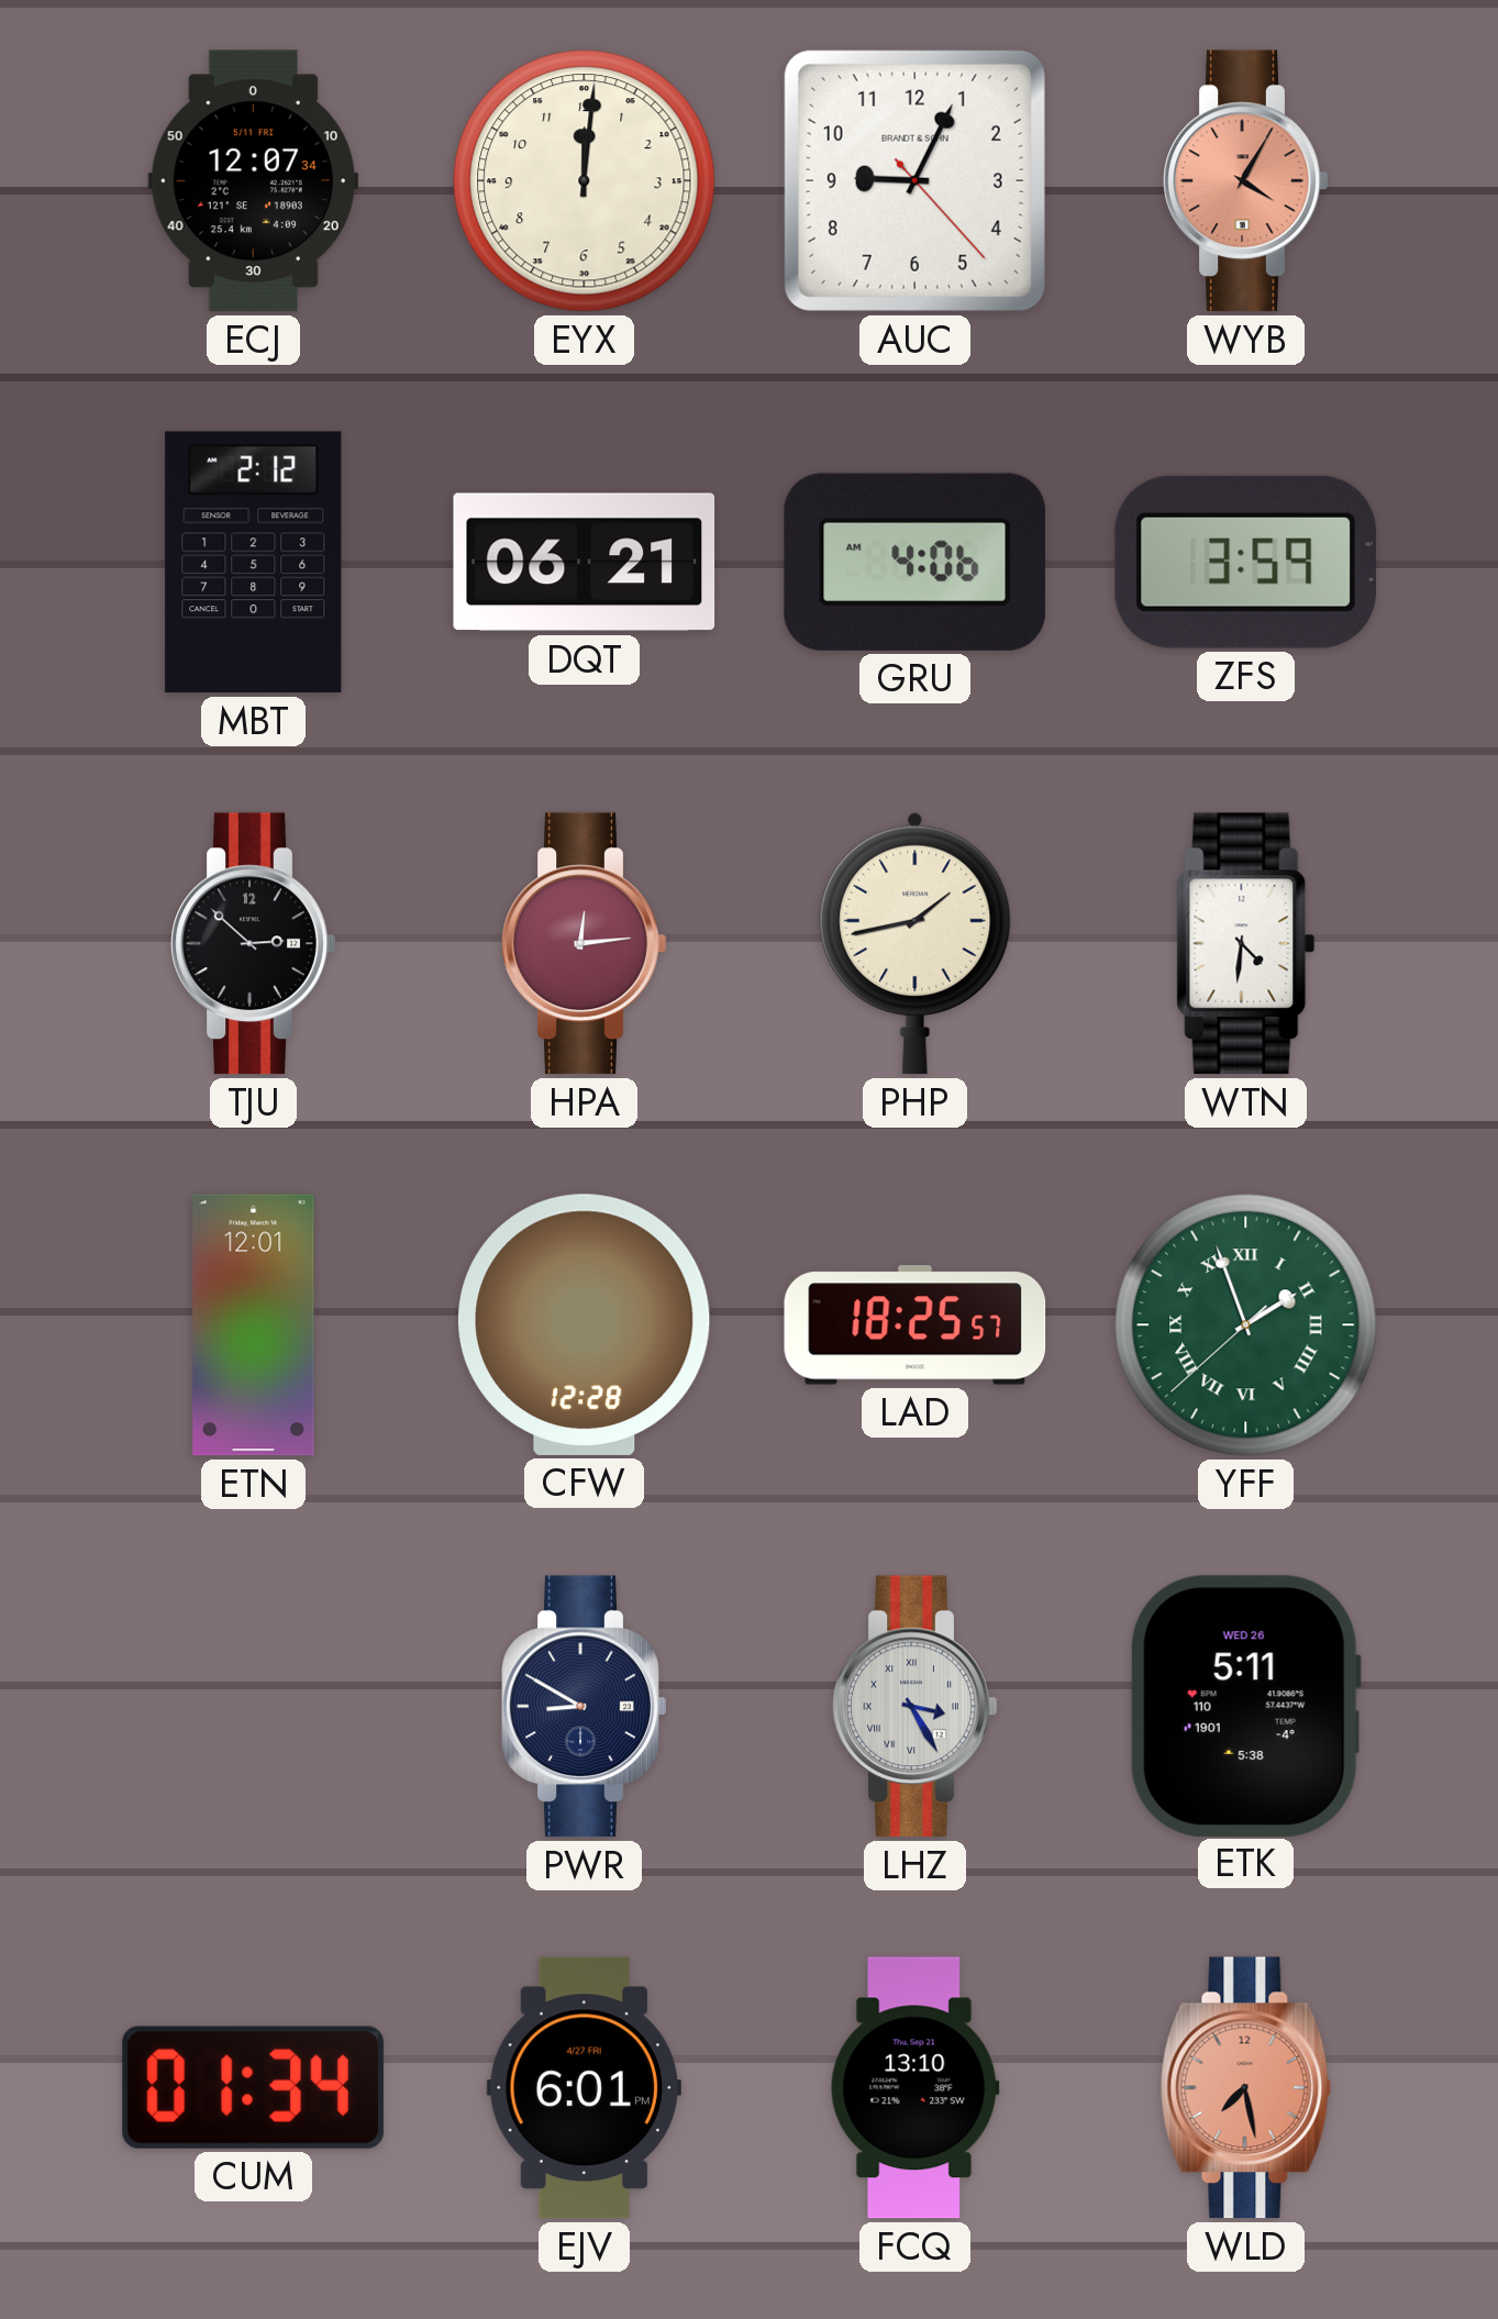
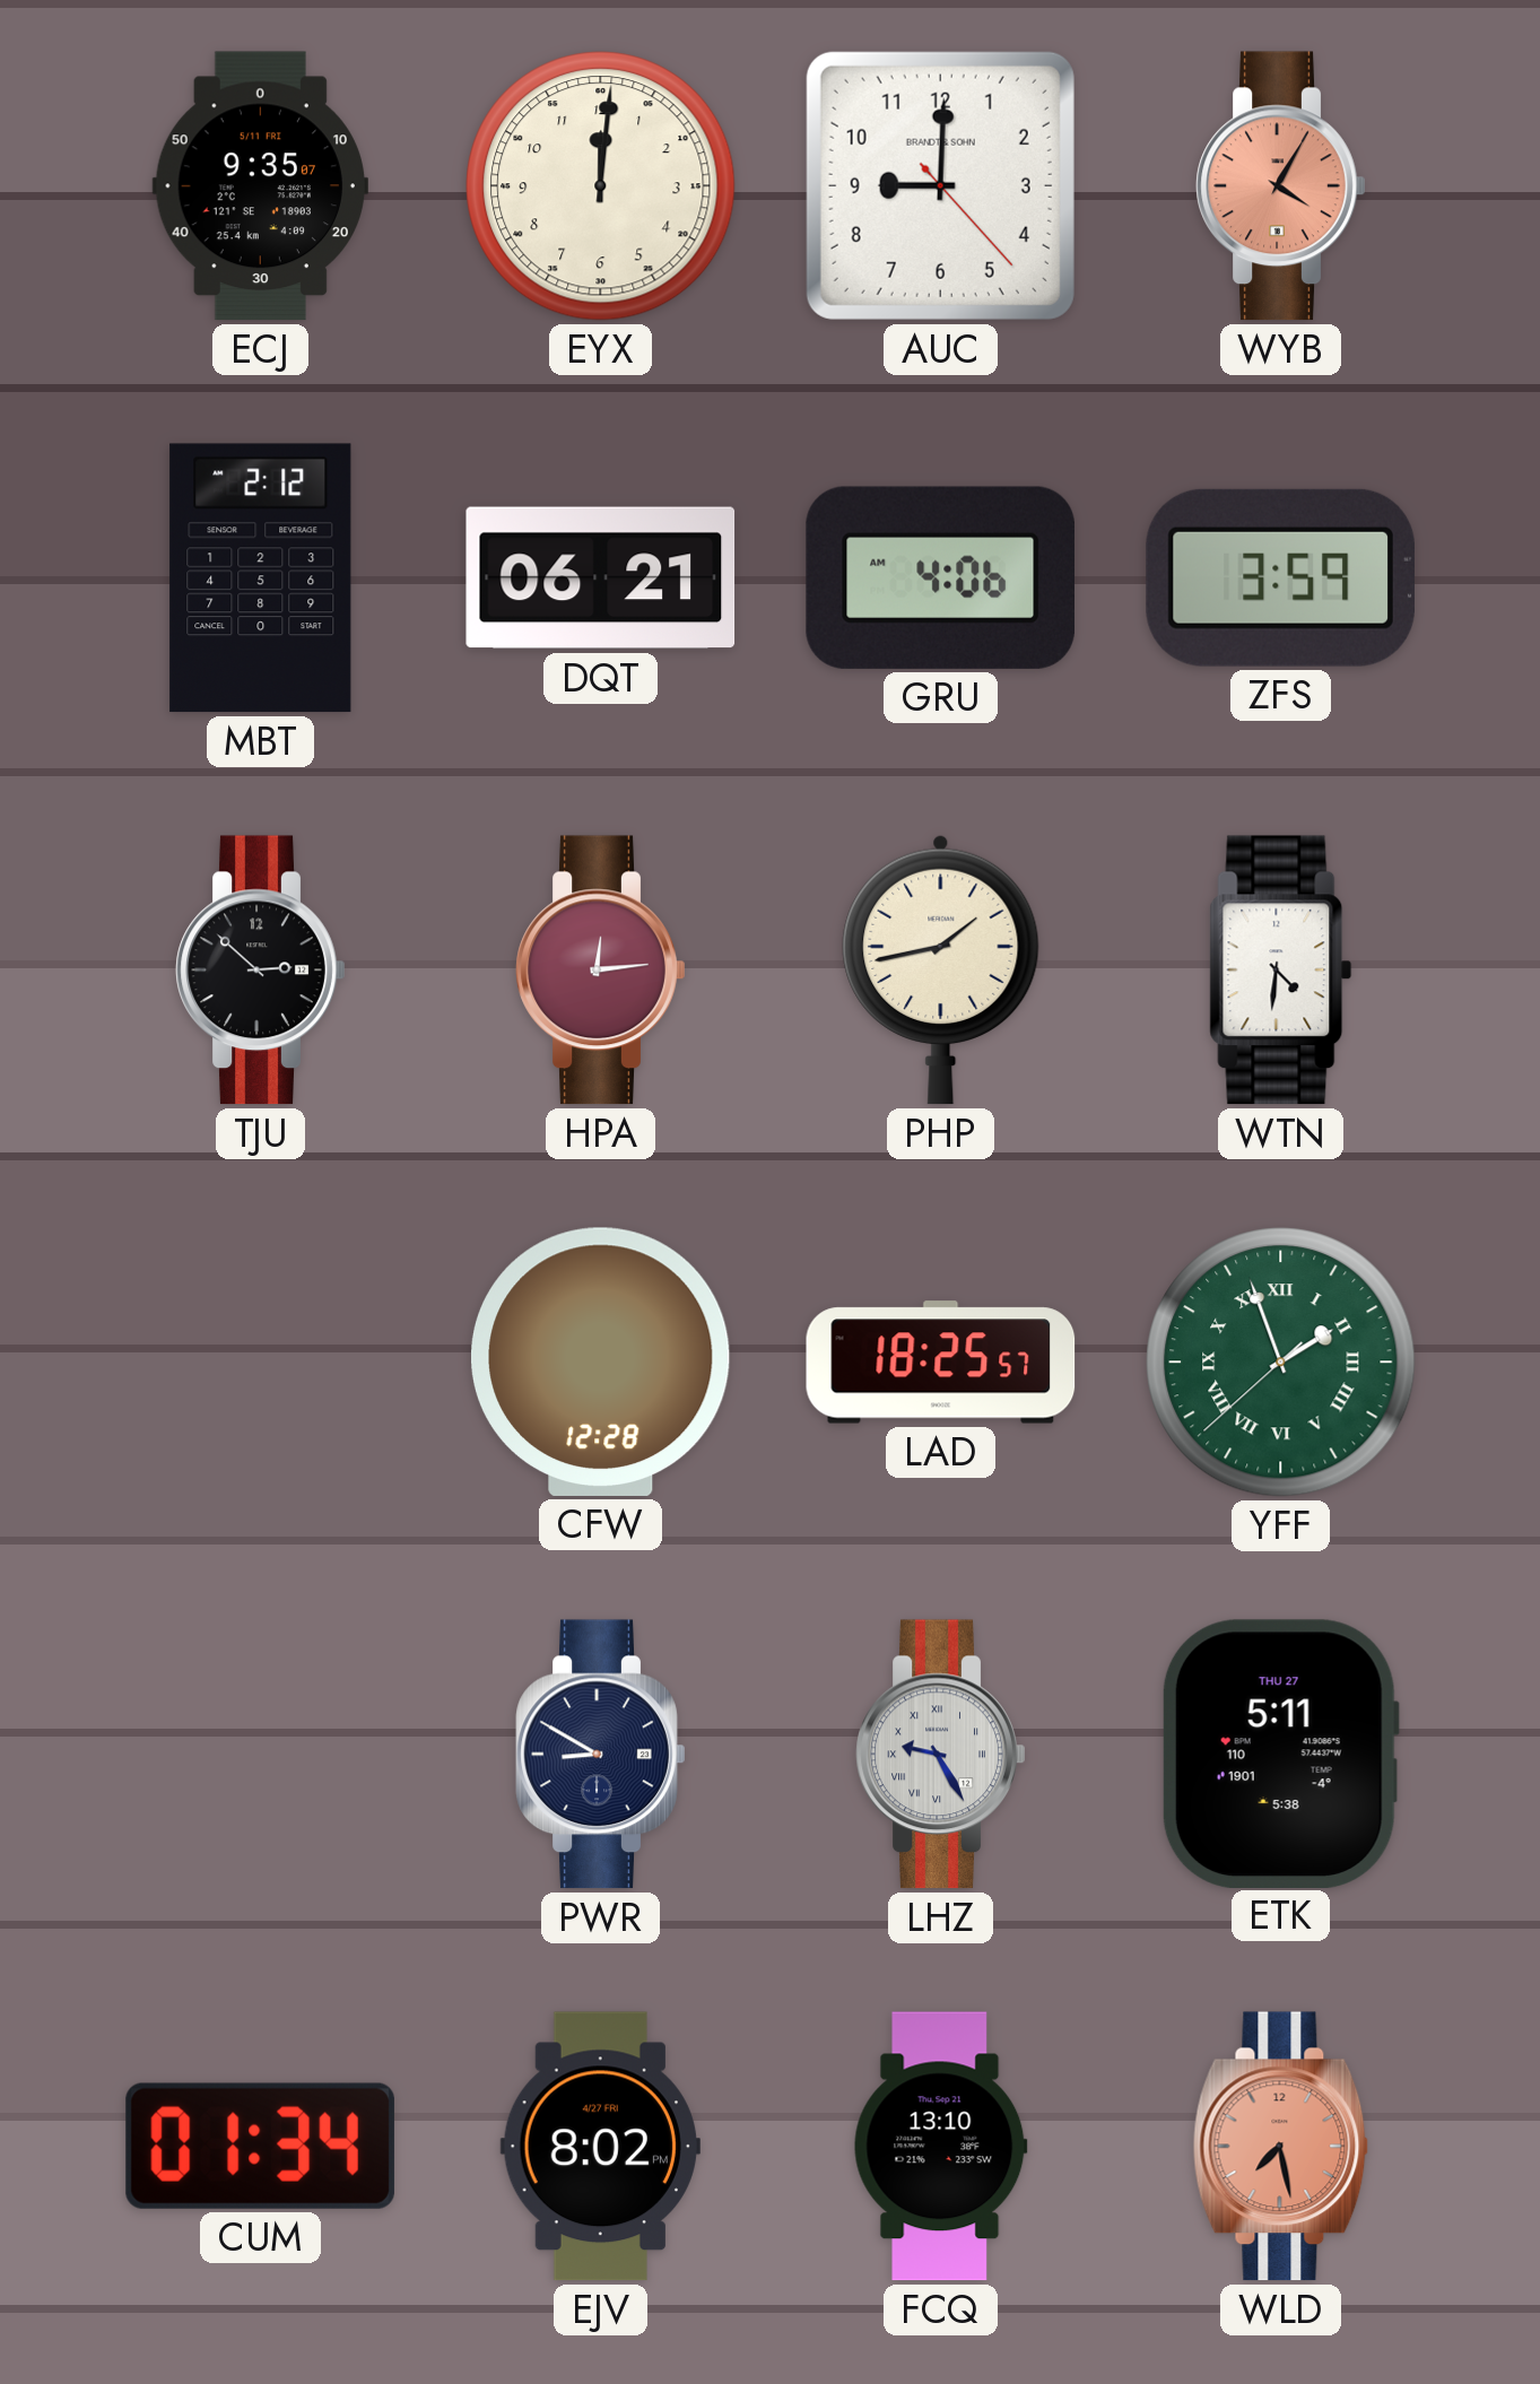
ECJ: 12:07 -> 9:35 (260, 186)
AUC: 9:04 -> 9:00 (940, 185)
ETN: 12:01 -> none (254, 1325)
LHZ: 3:25 -> 9:25 (941, 1755)
ETK date: WED 26 -> THU 27 (1280, 1754)
EJV: 6:01 -> 8:02 (600, 2147)
